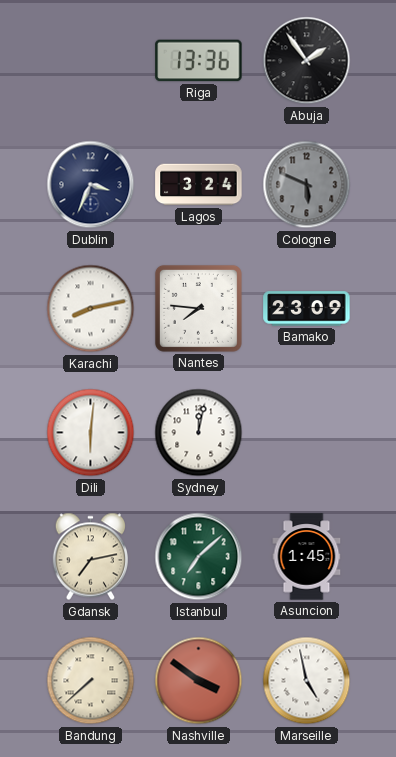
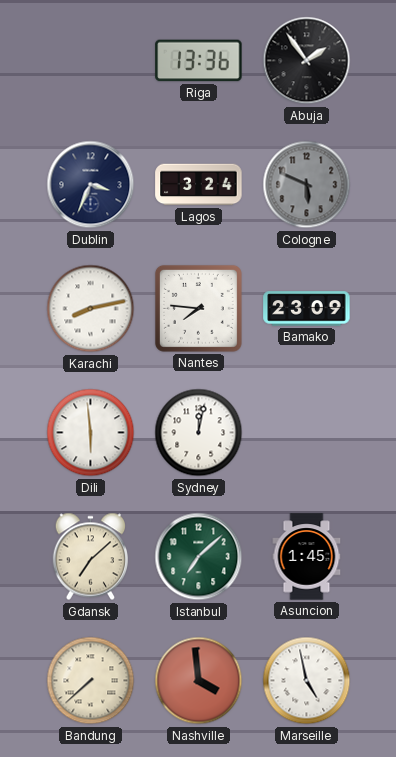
Dili: 6:01 -> 5:59 (91, 433)
Gdansk: 7:13 -> 7:08 (90, 557)
Nashville: 3:51 -> 3:59 (199, 681)
